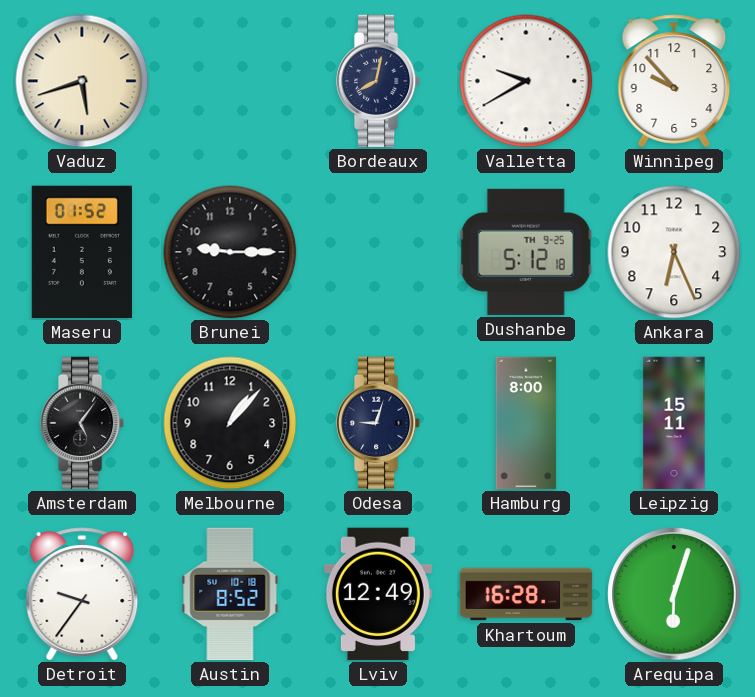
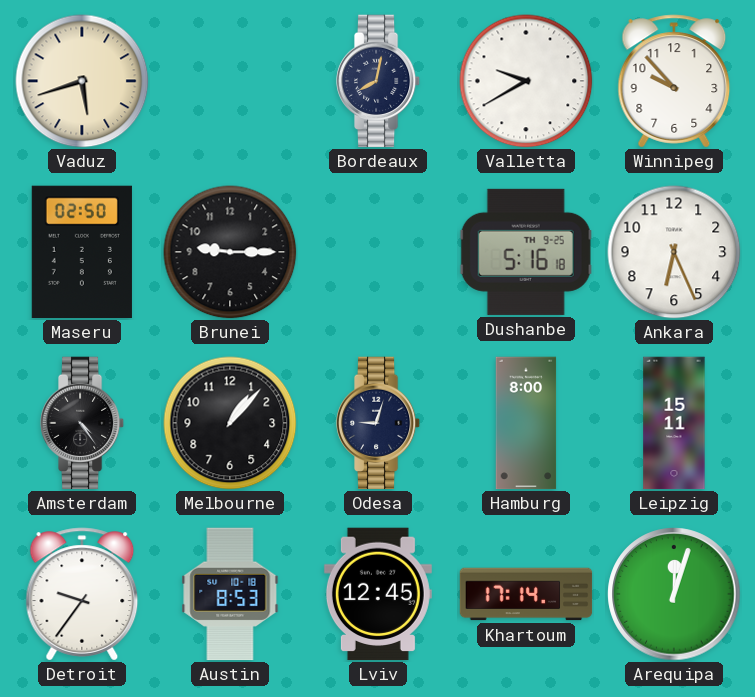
Maseru: 01:52 -> 02:50 (82, 252)
Dushanbe: 5:12 -> 5:16 (526, 252)
Amsterdam: 5:06 -> 4:24 (82, 423)
Austin: 8:52 -> 8:53 (230, 594)
Lviv: 12:49 -> 12:45 (378, 594)
Khartoum: 16:28 -> 17:14 (526, 594)
Arequipa: 6:03 -> 12:03 (674, 594)
